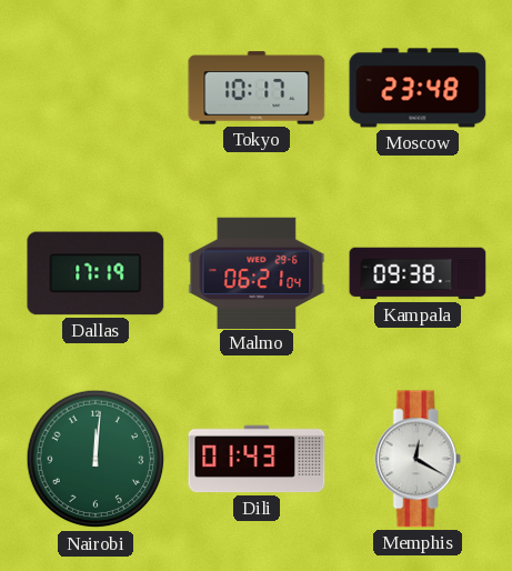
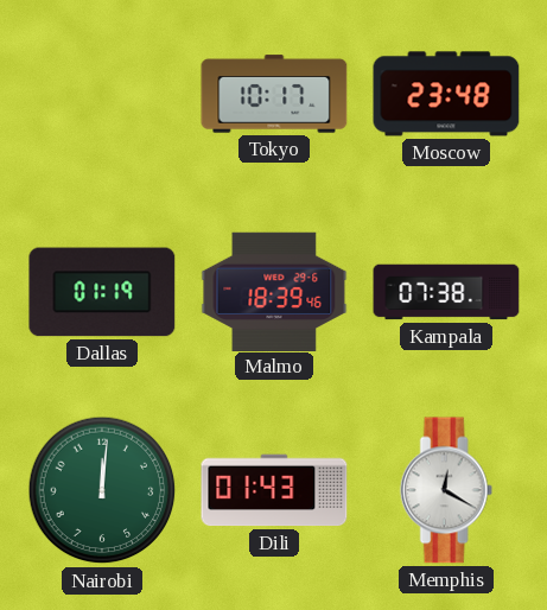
Dallas: 17:19 -> 01:19 (102, 292)
Malmo: 06:21 -> 18:39 (274, 291)
Kampala: 09:38 -> 07:38 (446, 292)
